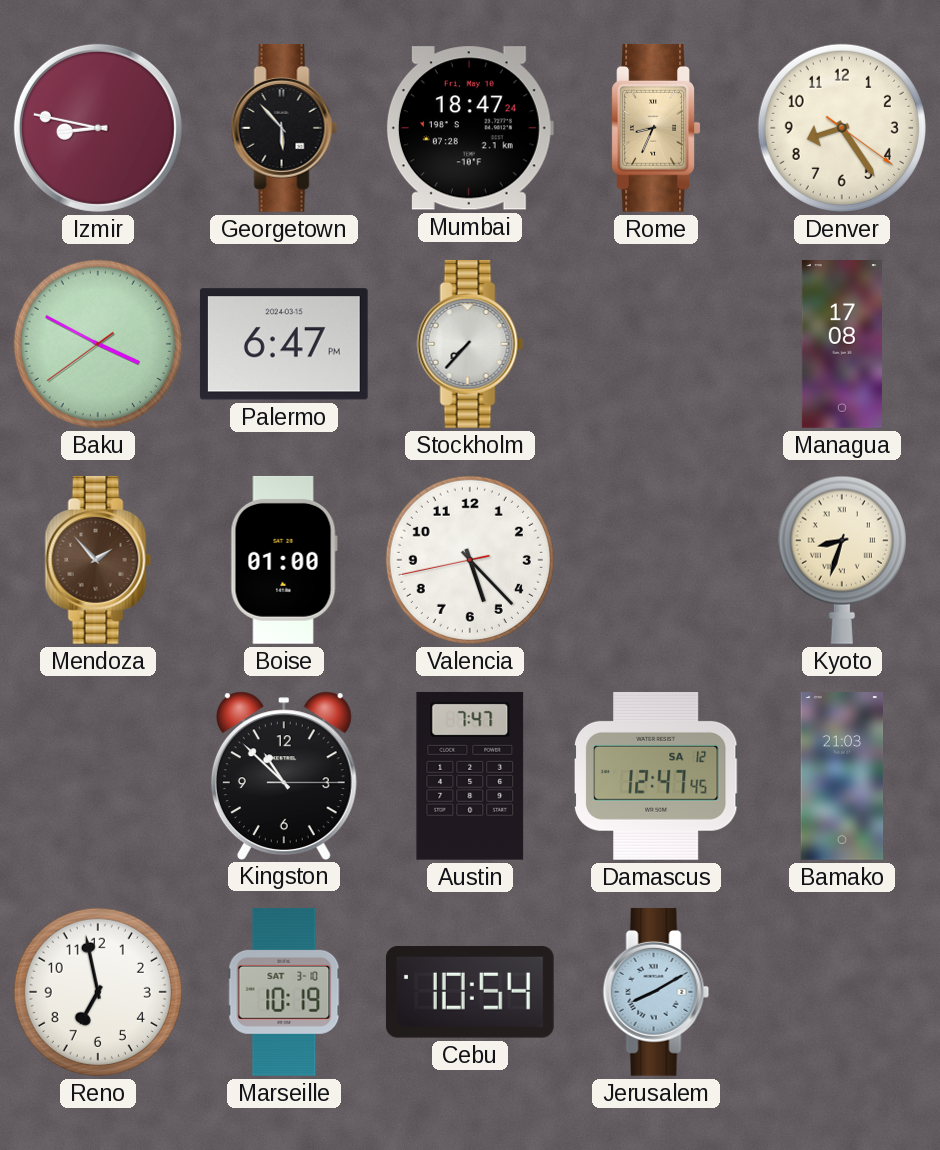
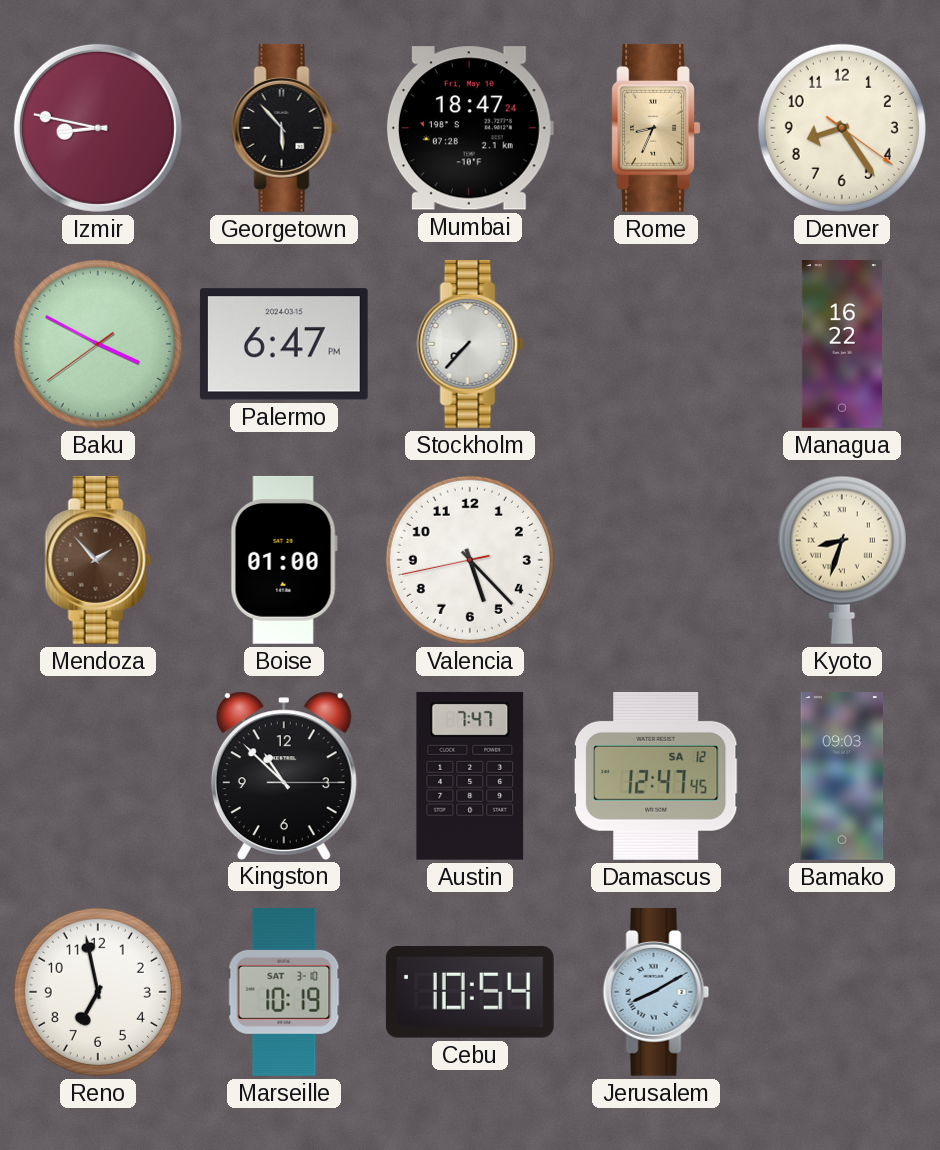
Managua: 17:08 -> 16:22 (842, 345)
Bamako: 21:03 -> 09:03 (842, 777)
